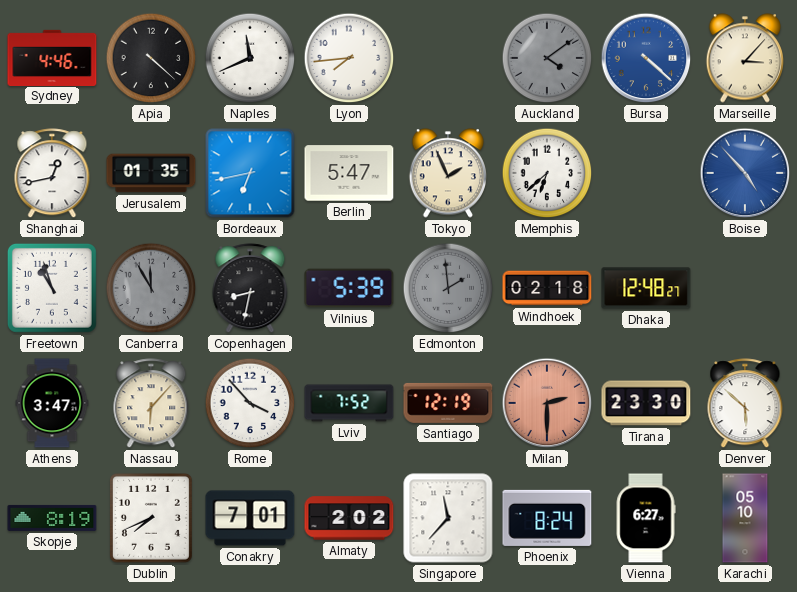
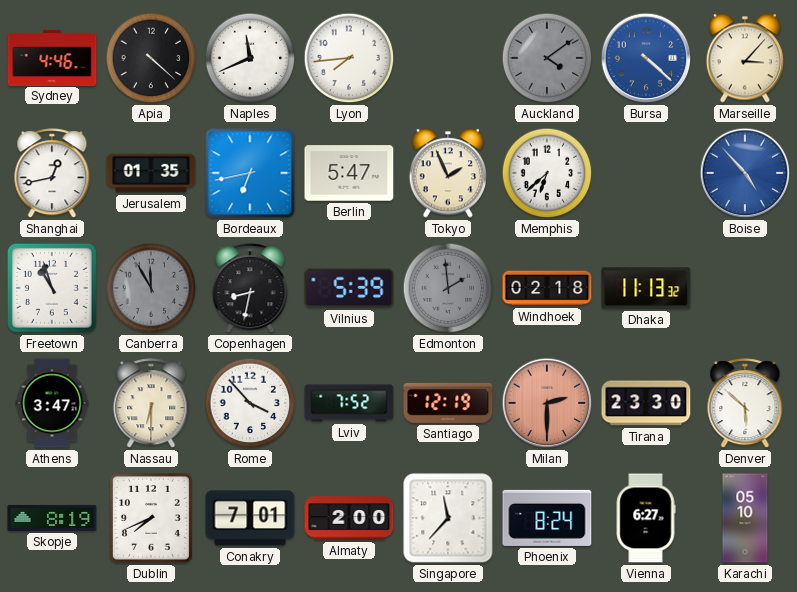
Dhaka: 12:48 -> 11:13 (646, 288)
Nassau: 6:07 -> 6:30 (151, 404)
Almaty: 2:02 -> 2:00 (349, 518)
